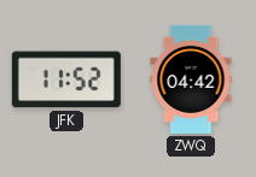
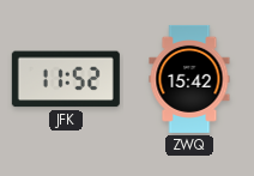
ZWQ: 04:42 -> 15:42 (189, 79)
